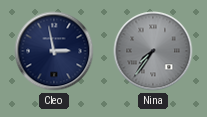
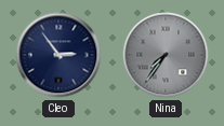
Cleo: 2:58 -> 2:54 (58, 55)
